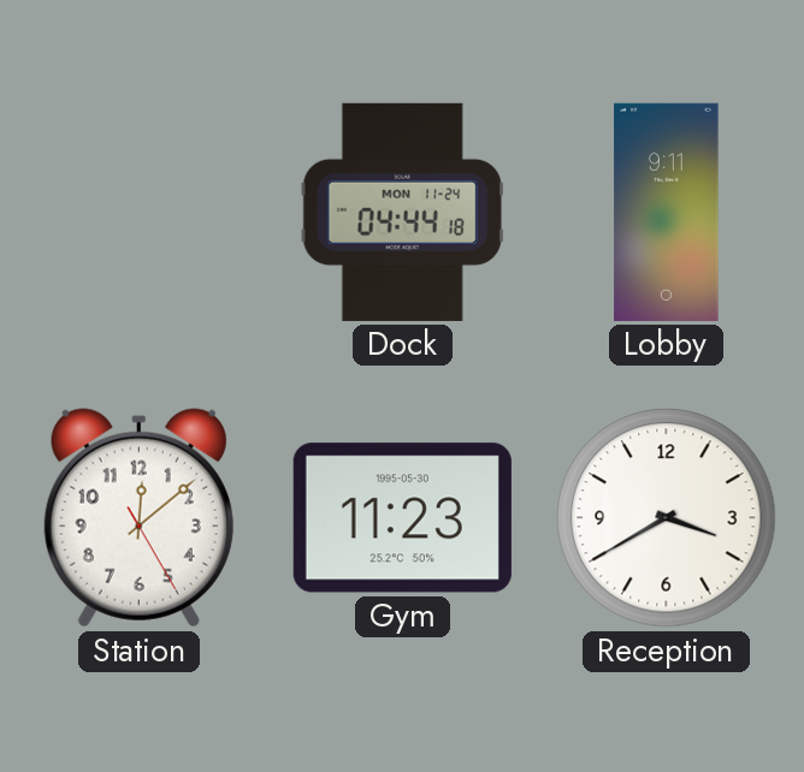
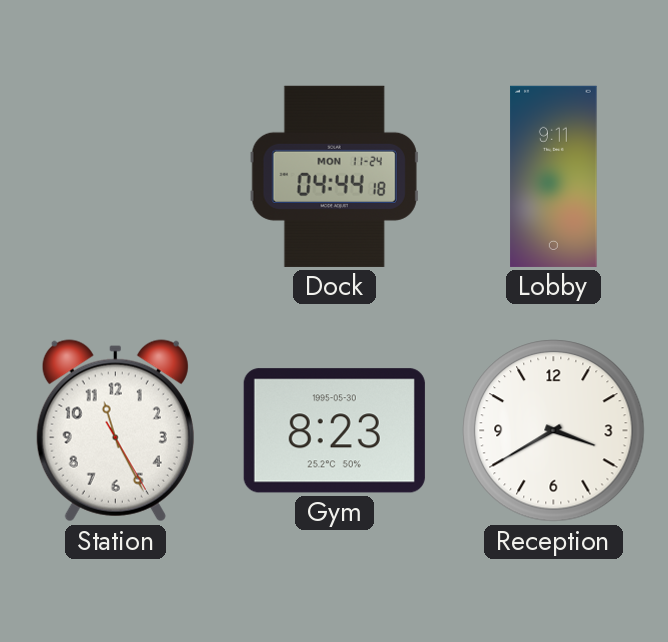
Station: 12:08 -> 11:25 (115, 431)
Gym: 11:23 -> 8:23 (334, 431)
